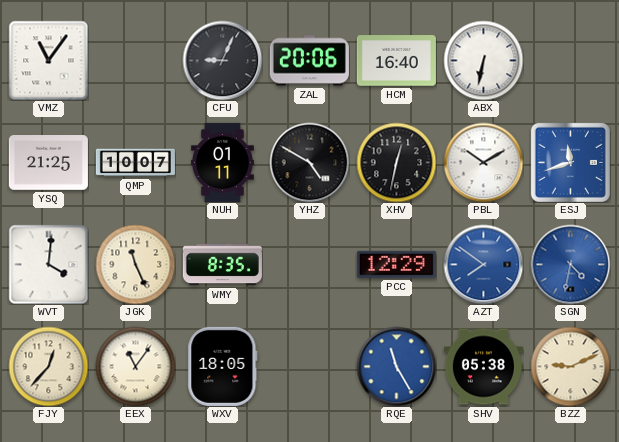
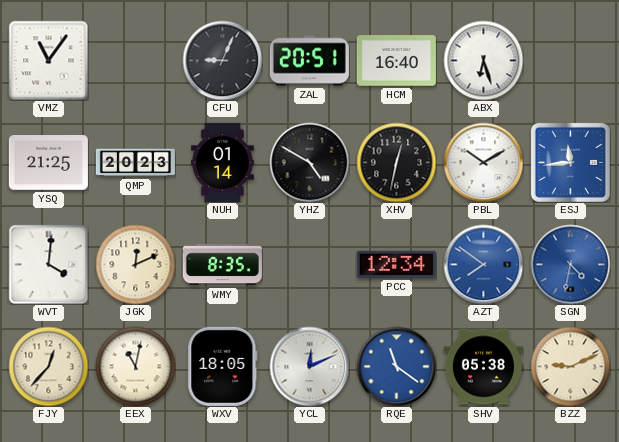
ZAL: 20:06 -> 20:51 (309, 61)
ABX: 6:32 -> 6:27 (483, 60)
QMP: 10:07 -> 20:23 (135, 163)
NUH: 01:11 -> 01:14 (222, 162)
ESJ: 11:42 -> 11:44 (570, 162)
JGK: 11:26 -> 12:11 (135, 264)
PCC: 12:29 -> 12:34 (396, 264)
EEX: 11:06 -> 11:02 (135, 366)
YCL: none -> 12:11 (309, 366)
RQE: 11:25 -> 11:21 (396, 366)
